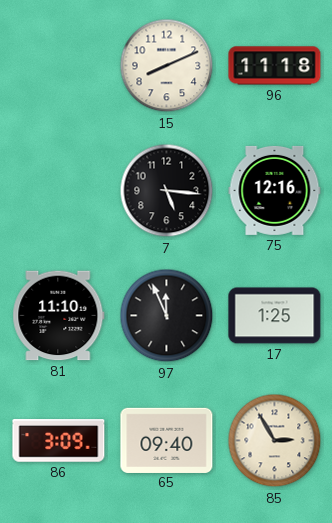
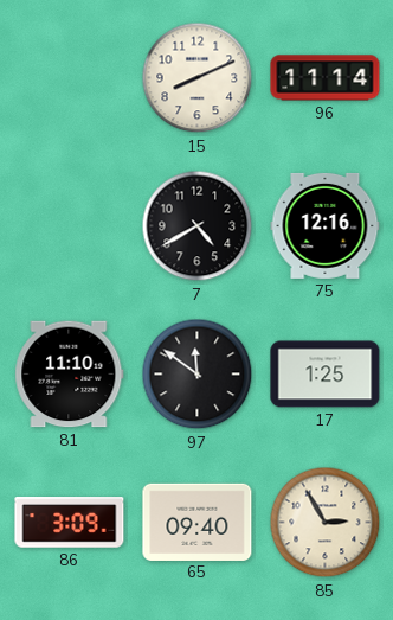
96: 11:18 -> 11:14 (326, 78)
7: 5:16 -> 4:40 (198, 226)
97: 11:56 -> 11:51 (198, 375)
